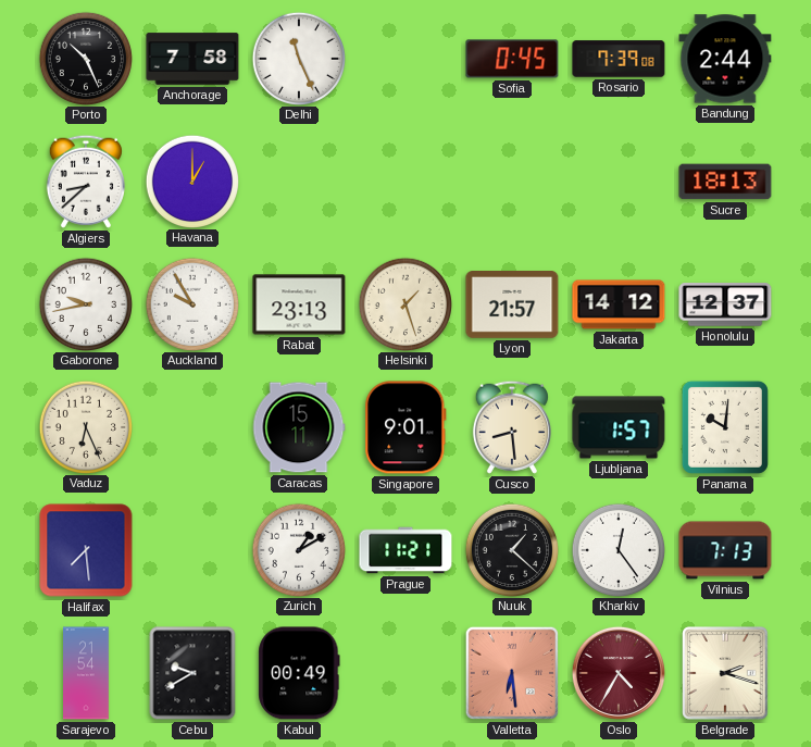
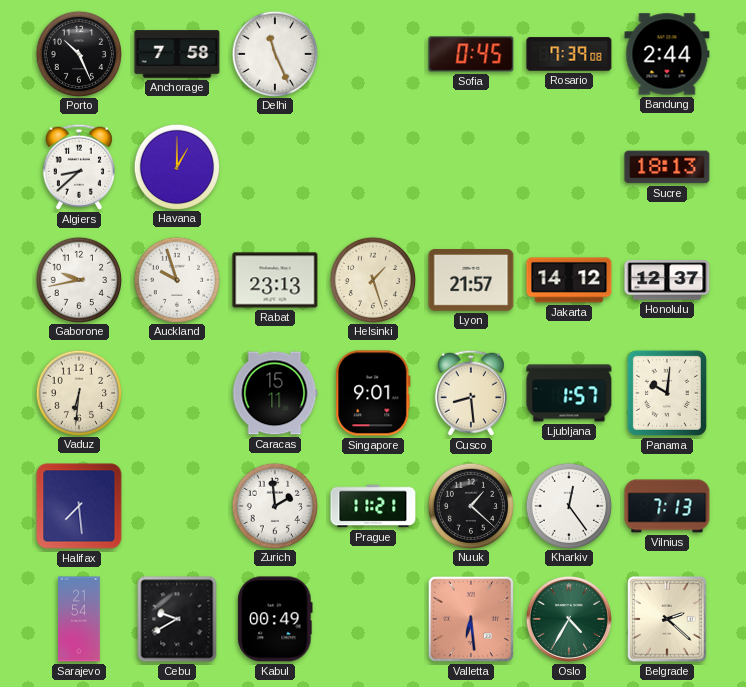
Auckland: 9:55 -> 9:57 (176, 279)
Vaduz: 6:26 -> 6:31 (78, 392)
Zurich: 1:10 -> 1:59 (274, 505)
Oslo dial: burgundy -> green (569, 619)
Belgrade: 2:18 -> 2:22 (667, 619)
